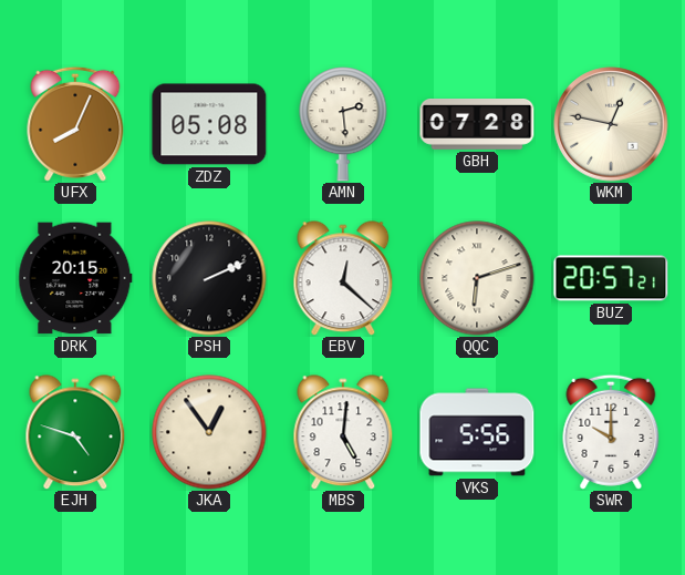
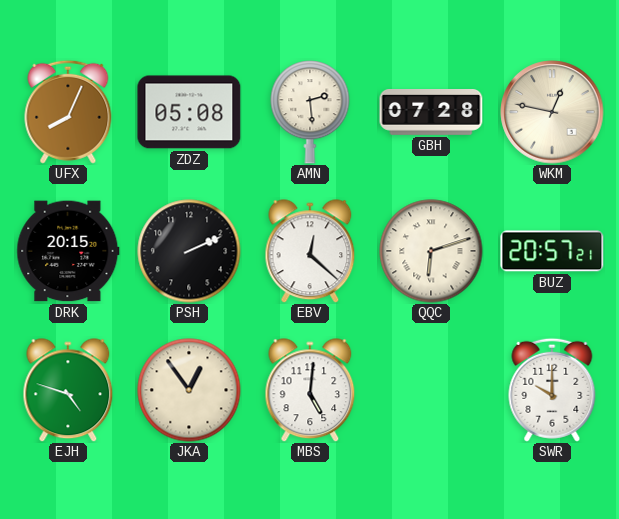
VKS: 5:56 -> none (477, 432)
